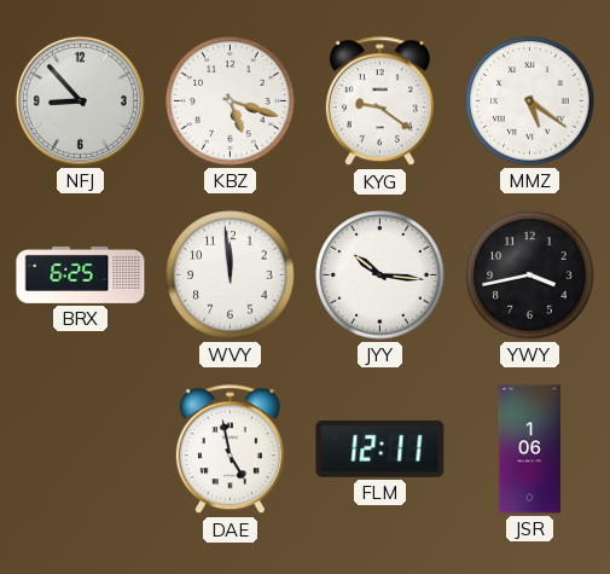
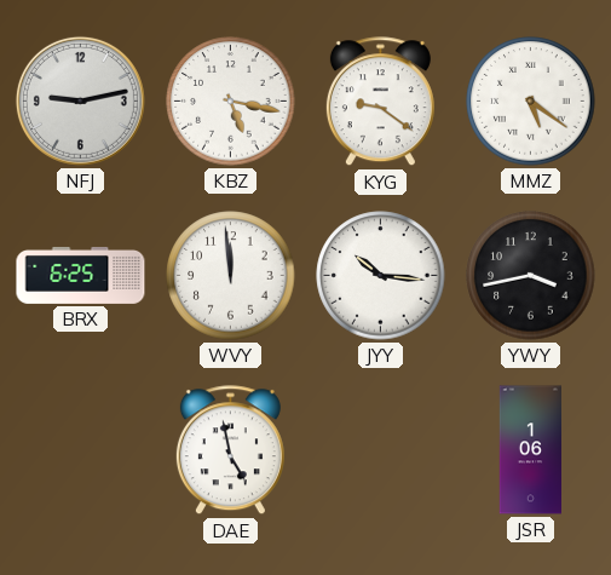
NFJ: 8:53 -> 9:13 (80, 100)
KBZ: 5:18 -> 5:17 (231, 102)
FLM: 12:11 -> none (380, 448)
